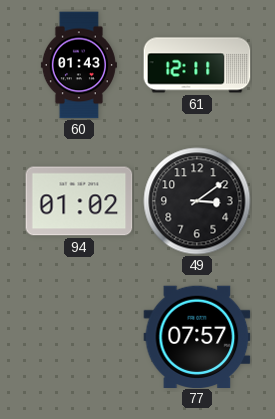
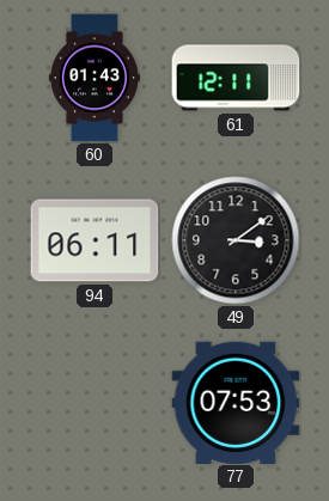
94: 01:02 -> 06:11 (95, 240)
77: 07:57 -> 07:53 (236, 402)
